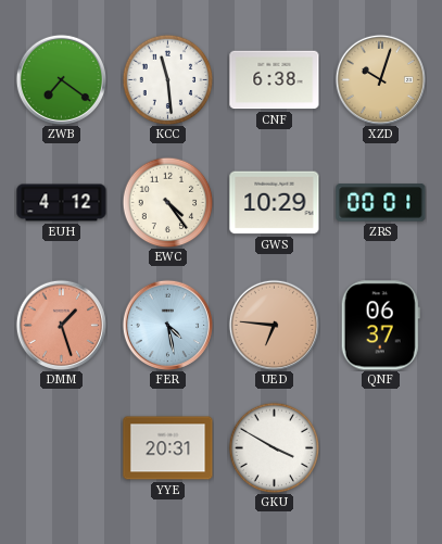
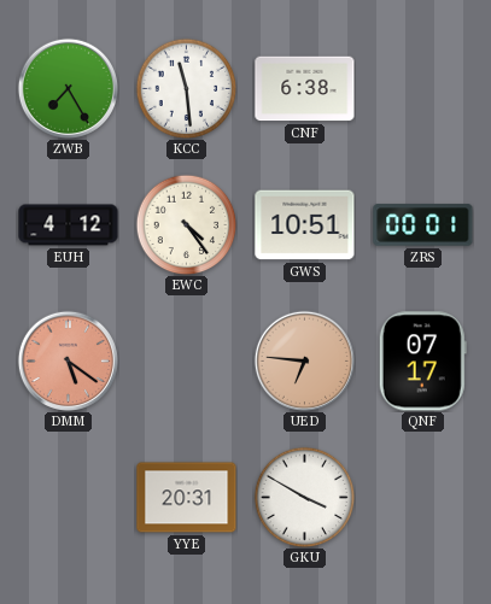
ZWB: 7:21 -> 7:25 (68, 88)
XZD: 10:03 -> none (380, 79)
GWS: 10:29 -> 10:51 (305, 225)
DMM: 1:27 -> 5:21 (68, 360)
FER: 4:28 -> none (167, 325)
QNF: 06:37 -> 07:17 (422, 362)
